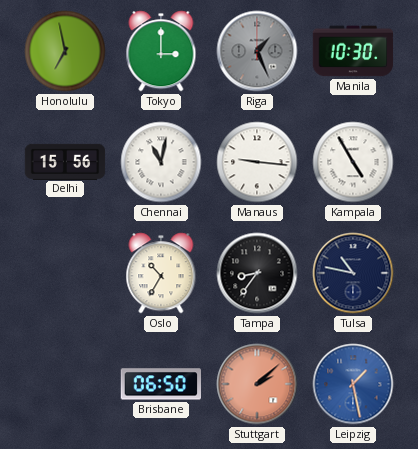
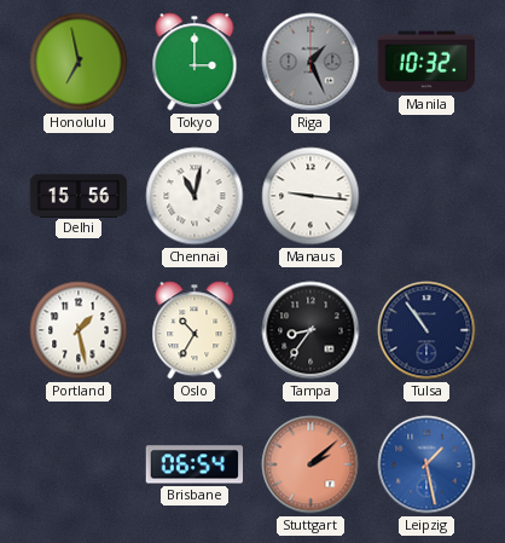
Manila: 10:30 -> 10:32 (426, 62)
Kampala: 4:55 -> none (353, 162)
Portland: none -> 1:28 (79, 330)
Tulsa: 10:47 -> 10:54 (426, 330)
Brisbane: 06:50 -> 06:54 (195, 464)
